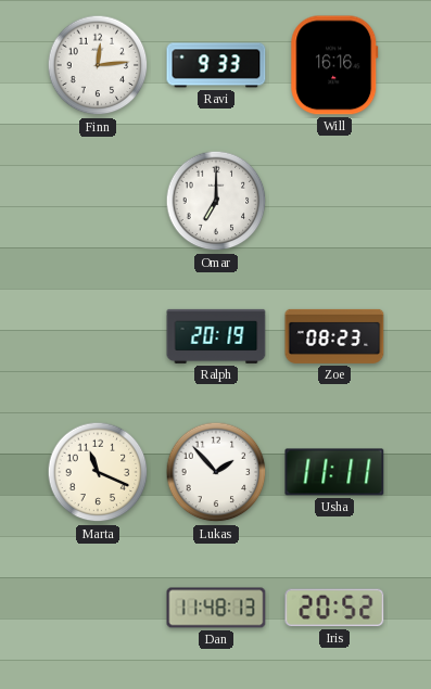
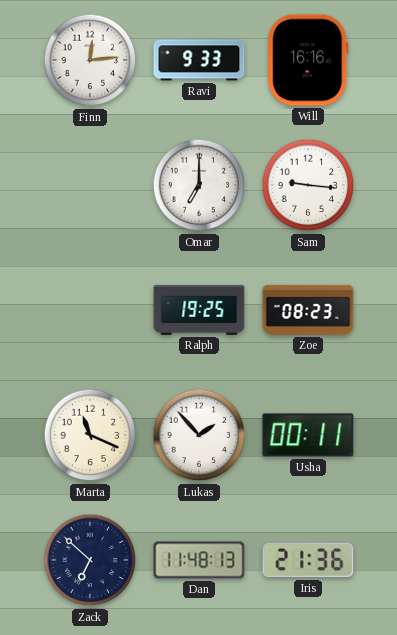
Sam: none -> 9:16 (308, 185)
Ralph: 20:19 -> 19:25 (199, 310)
Usha: 11:11 -> 00:11 (308, 435)
Zack: none -> 6:52 (90, 560)
Iris: 20:52 -> 21:36 (308, 560)
